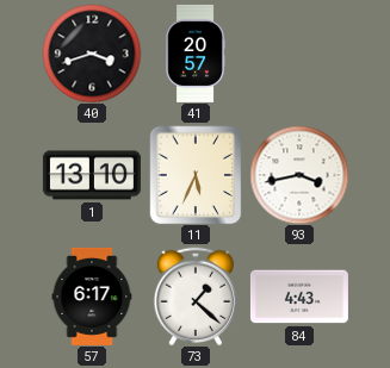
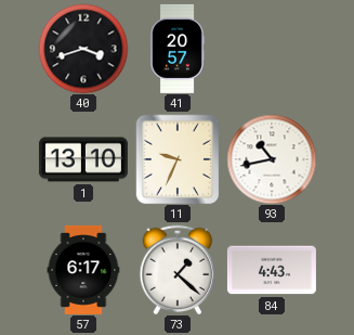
11: 5:34 -> 9:34 (178, 159)
93: 3:43 -> 10:43 (272, 159)
